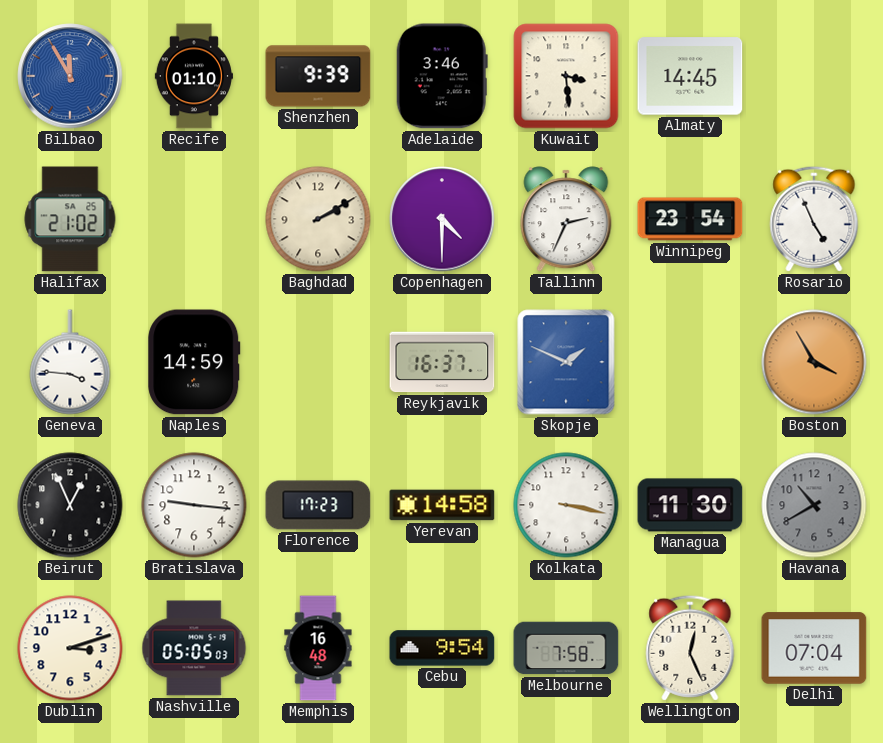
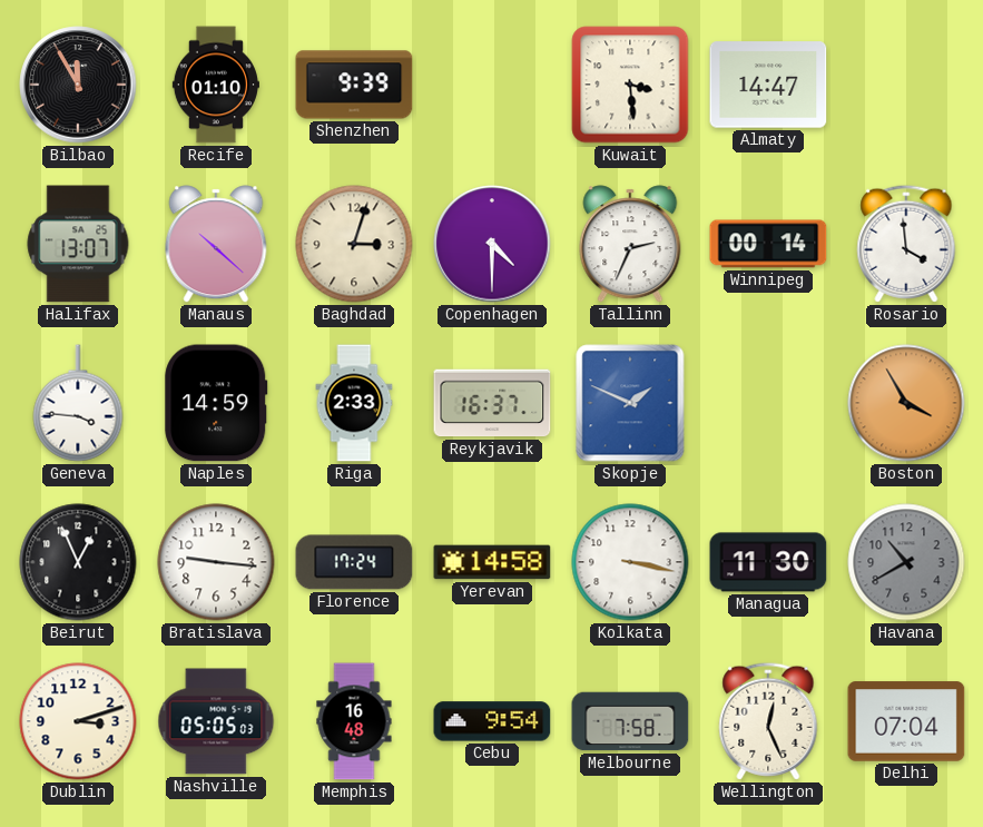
Bilbao dial: blue -> black (78, 85)
Adelaide: 3:46 -> none (442, 76)
Almaty: 14:45 -> 14:47 (768, 85)
Halifax: 21:02 -> 13:07 (78, 244)
Manaus: none -> 10:22 (216, 244)
Baghdad: 2:10 -> 3:03 (354, 244)
Winnipeg: 23:54 -> 00:14 (768, 244)
Rosario: 4:56 -> 3:59 (906, 244)
Riga: none -> 2:33 (354, 403)
Florence: 17:23 -> 17:24 (354, 562)
